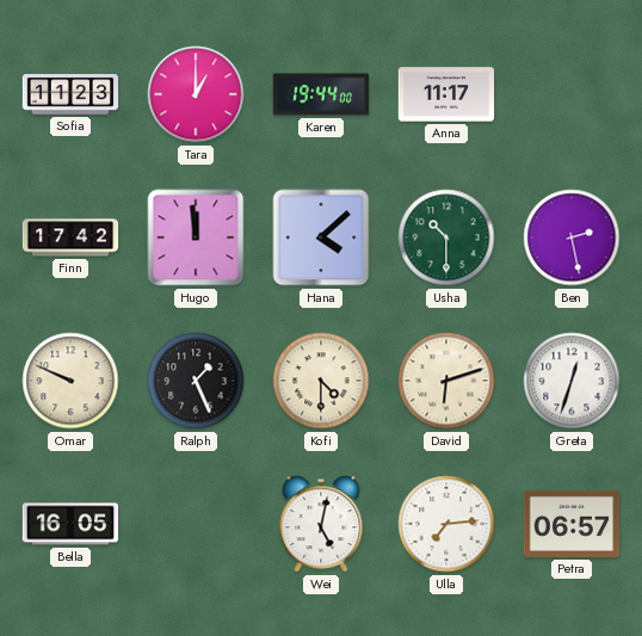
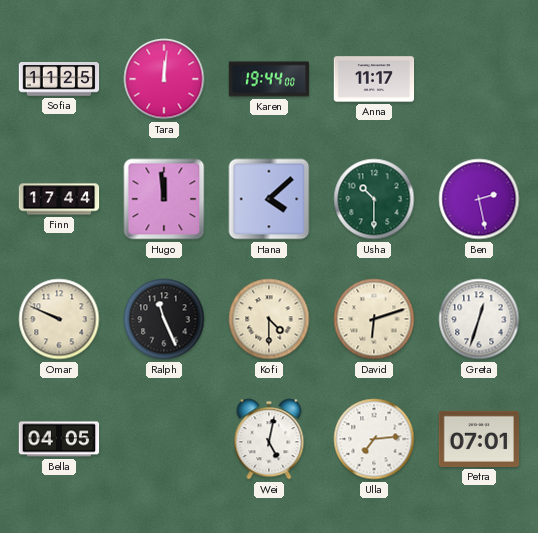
Sofia: 11:23 -> 11:25 (59, 79)
Tara: 1:00 -> 12:01 (164, 79)
Finn: 17:42 -> 17:44 (59, 199)
Ralph: 1:26 -> 11:26 (164, 319)
Bella: 16:05 -> 04:05 (59, 439)
Petra: 06:57 -> 07:01 (479, 439)
